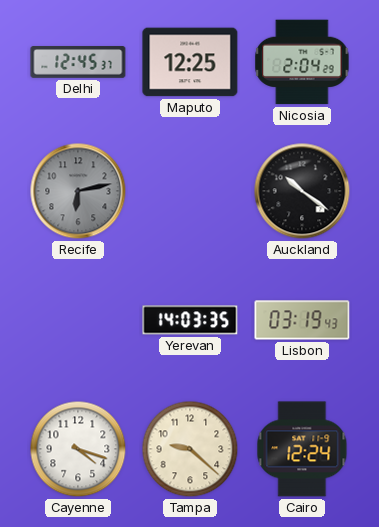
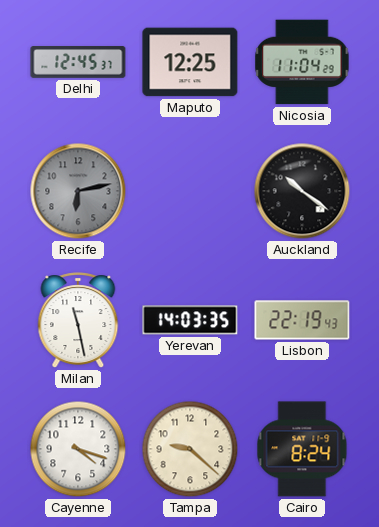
Nicosia: 2:04 -> 11:04 (302, 62)
Milan: none -> 11:28 (78, 320)
Lisbon: 03:19 -> 22:19 (302, 320)
Cairo: 12:24 -> 8:24 (302, 449)
